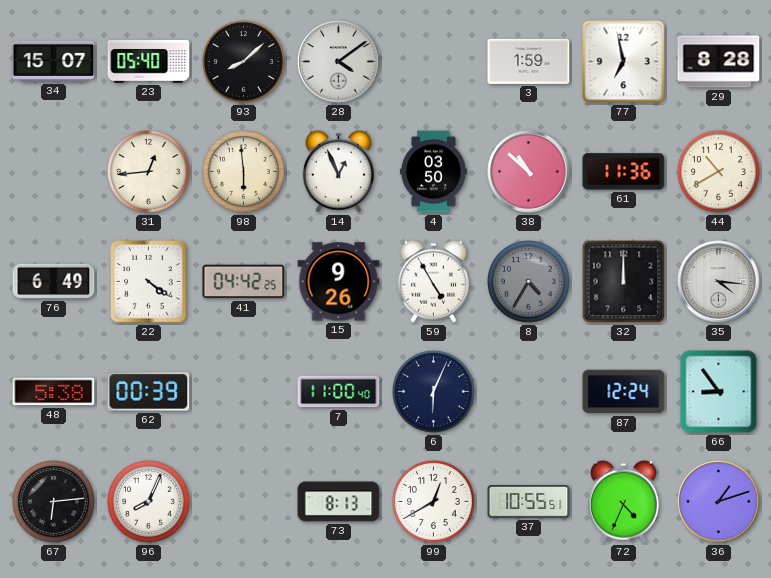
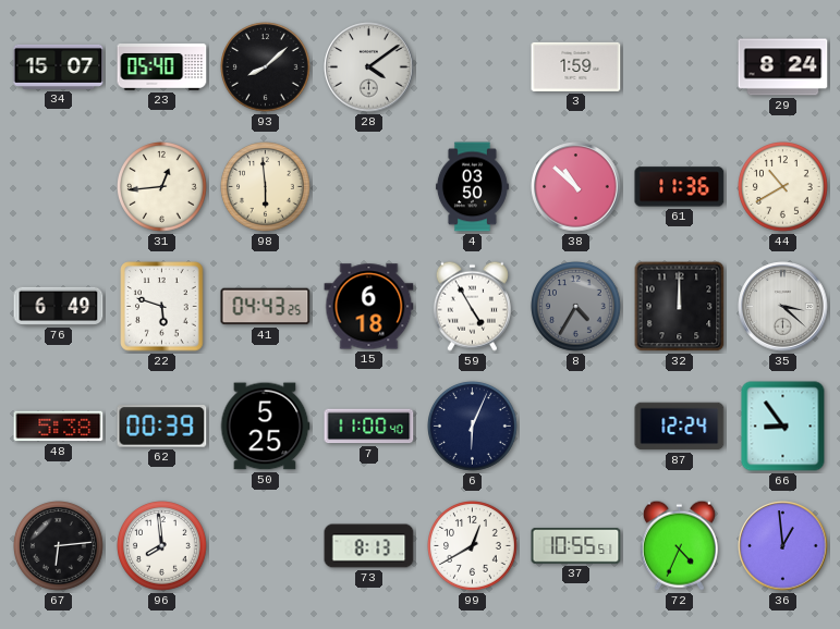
77: 6:58 -> none (624, 62)
29: 8:28 -> 8:24 (783, 67)
14: 12:56 -> none (338, 171)
22: 4:21 -> 5:48 (162, 307)
41: 04:42 -> 04:43 (266, 307)
15: 9:26 -> 6:18 (369, 307)
35: 4:16 -> 3:22 (783, 307)
50: none -> 5:25 (265, 427)
96: 8:04 -> 7:59 (162, 546)
36: 1:12 -> 12:59 (783, 546)
